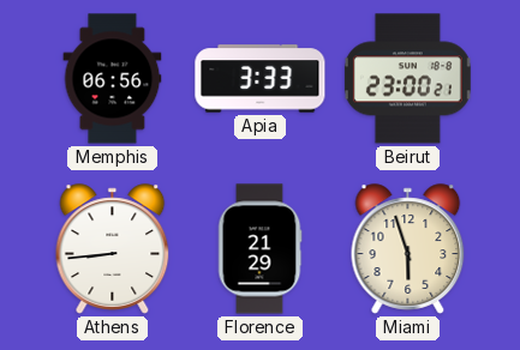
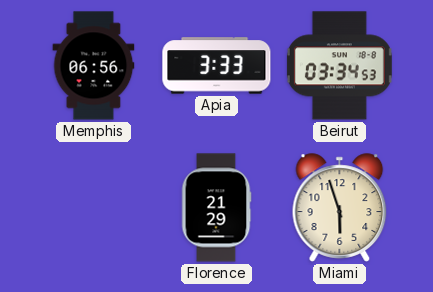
Beirut: 23:00 -> 03:34 (339, 66)
Athens: 8:44 -> none (113, 249)
